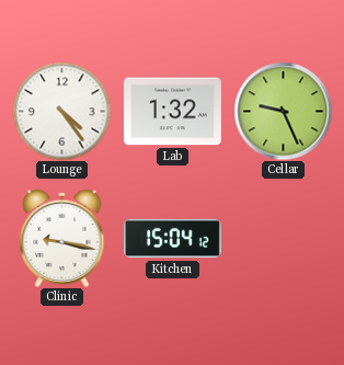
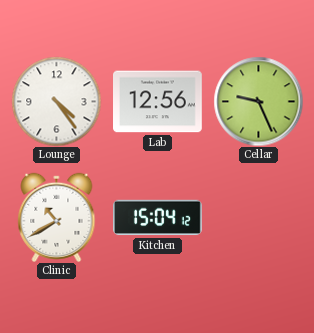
Lab: 1:32 -> 12:56 (158, 102)
Clinic: 9:17 -> 10:40 (57, 217)
